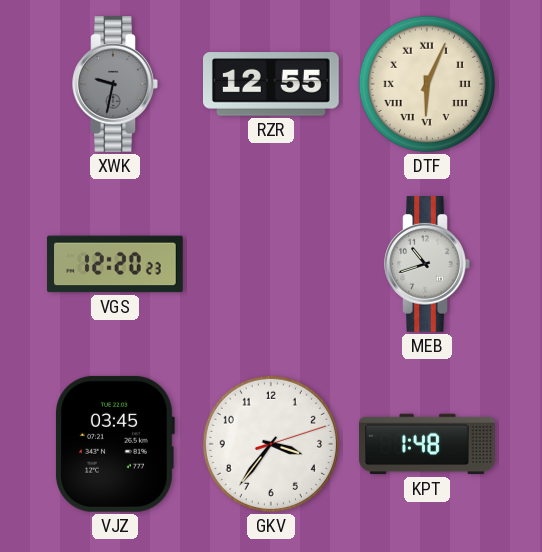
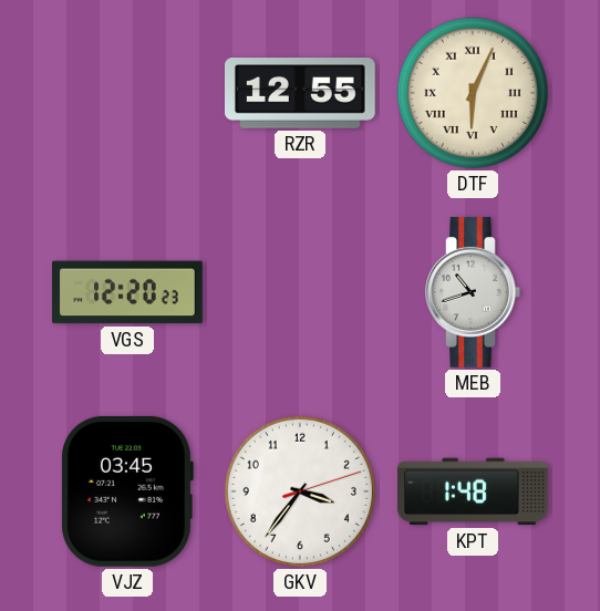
XWK: 9:32 -> none (115, 85)
